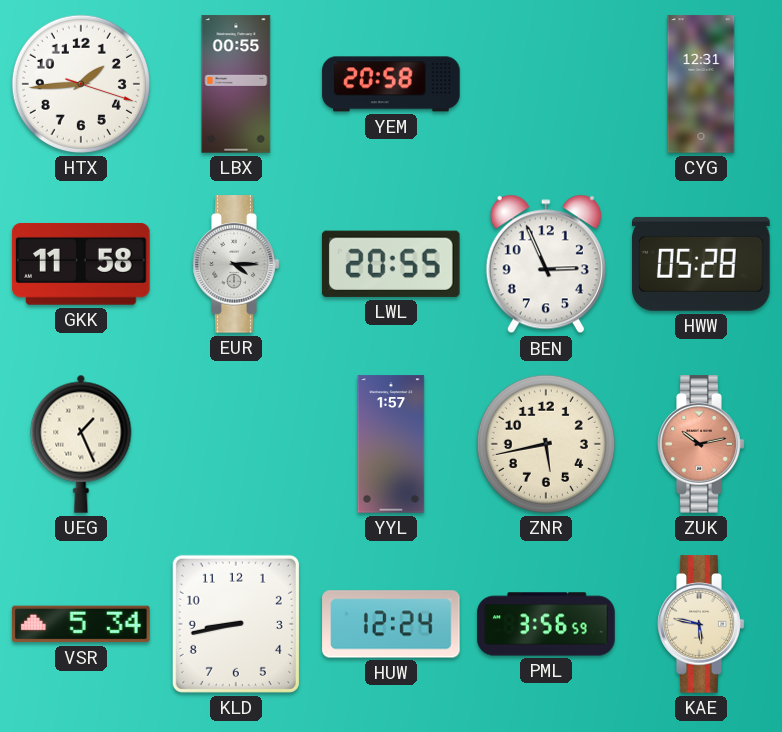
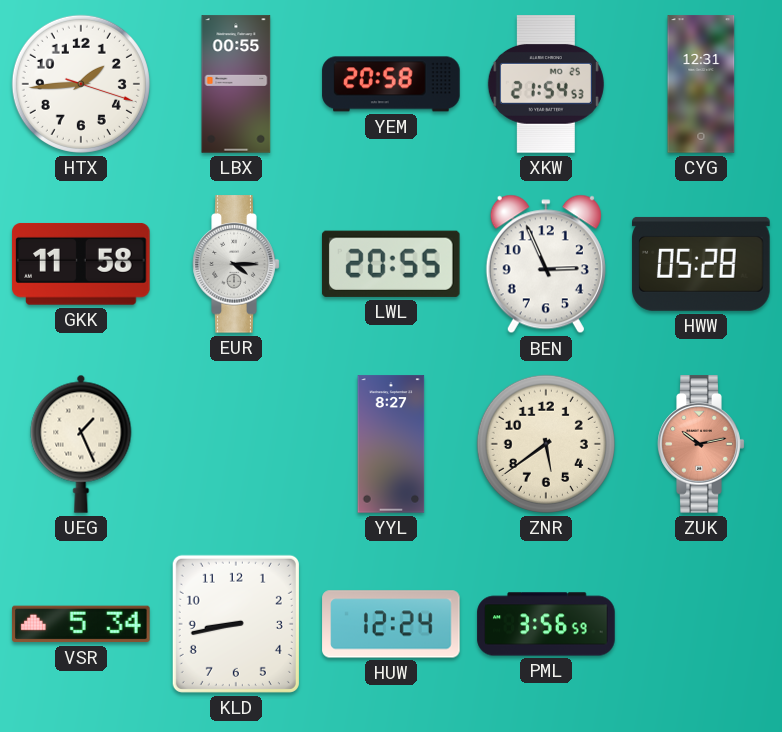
XKW: none -> 21:54 (546, 84)
YYL: 1:57 -> 8:27 (391, 444)
ZNR: 5:43 -> 5:39 (546, 444)
KAE: 5:47 -> none (701, 624)
